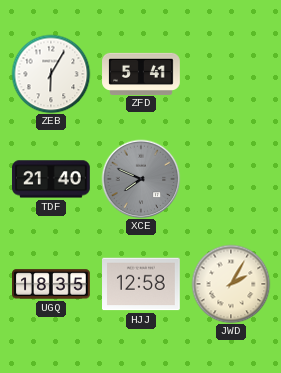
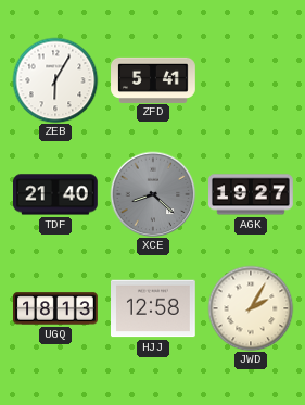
XCE: 7:49 -> 8:22 (153, 194)
AGK: none -> 19:27 (252, 194)
UGQ: 18:35 -> 18:13 (55, 308)
